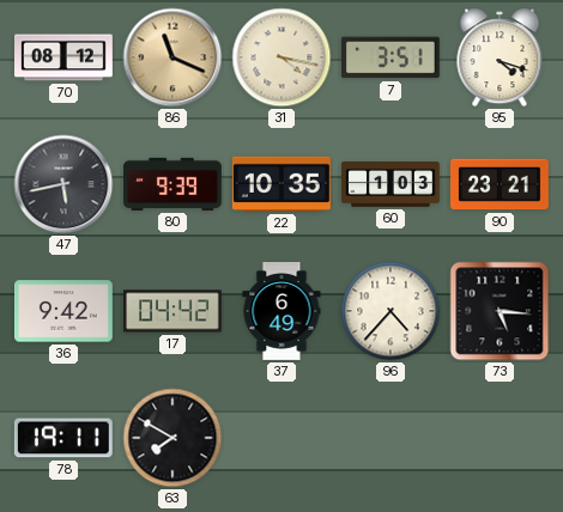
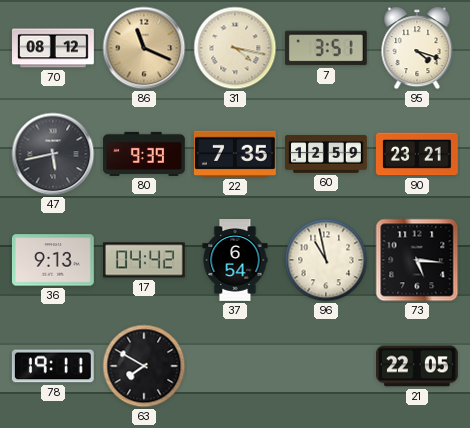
22: 10:35 -> 7:35 (235, 154)
60: 1:03 -> 12:59 (327, 155)
36: 9:42 -> 9:13 (54, 260)
37: 6:49 -> 6:54 (235, 261)
96: 4:37 -> 10:58 (326, 260)
21: none -> 22:05 (418, 366)
